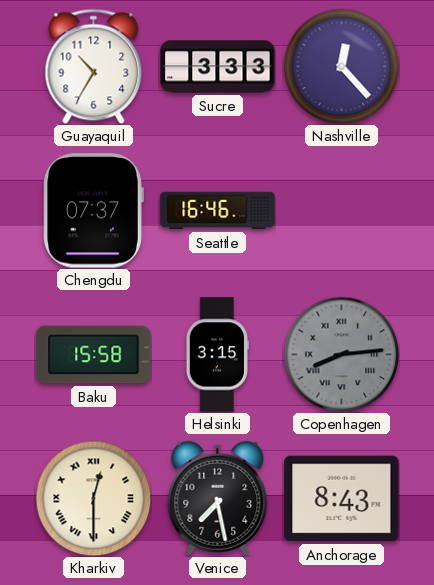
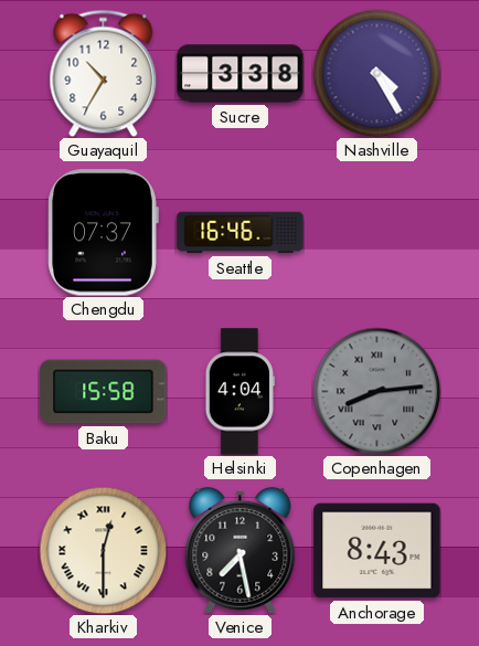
Sucre: 3:33 -> 3:38 (241, 74)
Nashville: 12:23 -> 4:25 (376, 73)
Helsinki: 3:15 -> 4:04 (239, 392)
